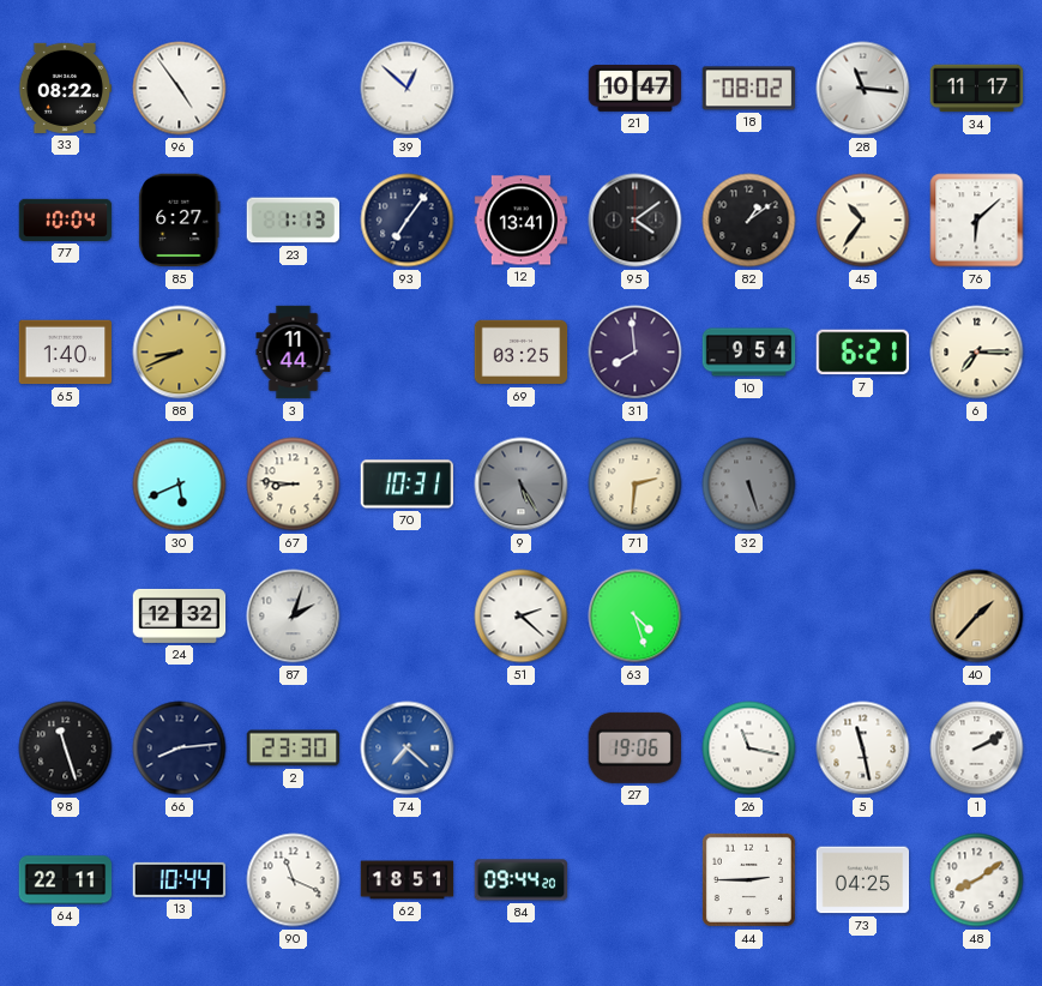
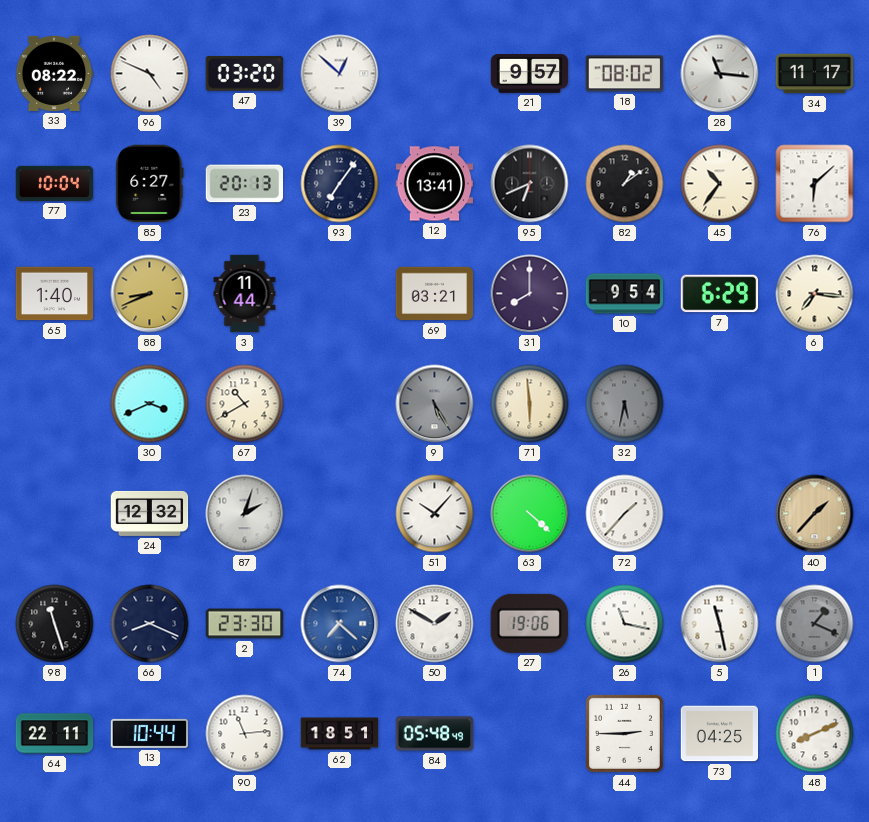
96: 4:54 -> 4:49 (150, 74)
47: none -> 03:20 (244, 74)
21: 10:47 -> 9:57 (530, 74)
23: 1:13 -> 20:13 (245, 184)
95: 4:09 -> 6:41 (530, 184)
69: 03:25 -> 03:21 (435, 294)
31: 7:59 -> 8:00 (530, 294)
7: 6:21 -> 6:29 (720, 294)
6: 7:15 -> 7:16 (815, 294)
30: 5:41 -> 3:41 (150, 404)
67: 8:46 -> 10:40 (245, 404)
70: 10:31 -> none (408, 485)
71: 2:31 -> 5:59 (530, 404)
32: 5:27 -> 5:32 (625, 404)
51: 2:22 -> 10:07 (435, 514)
63: 4:27 -> 4:22 (530, 514)
72: none -> 1:37 (625, 514)
66: 8:14 -> 8:19 (150, 624)
50: none -> 1:50 (435, 624)
1: 2:10 -> 1:19 (815, 624)
1 dial: white -> grey (815, 624)
90: 11:19 -> 11:14 (245, 734)
84: 09:44 -> 05:48 (435, 734)
48: 8:09 -> 8:11 (815, 734)
